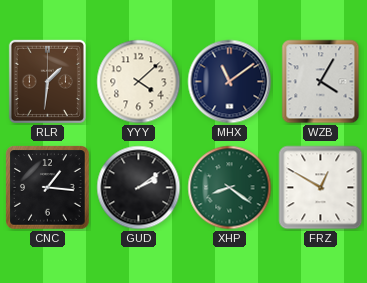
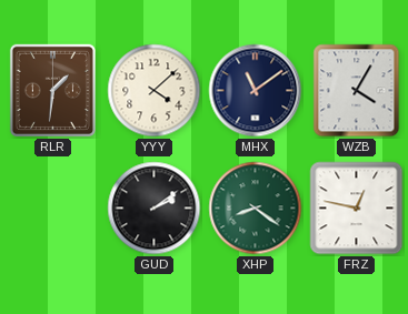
CNC: 1:16 -> none (48, 188)
FRZ: 12:50 -> 12:47 (357, 209)
